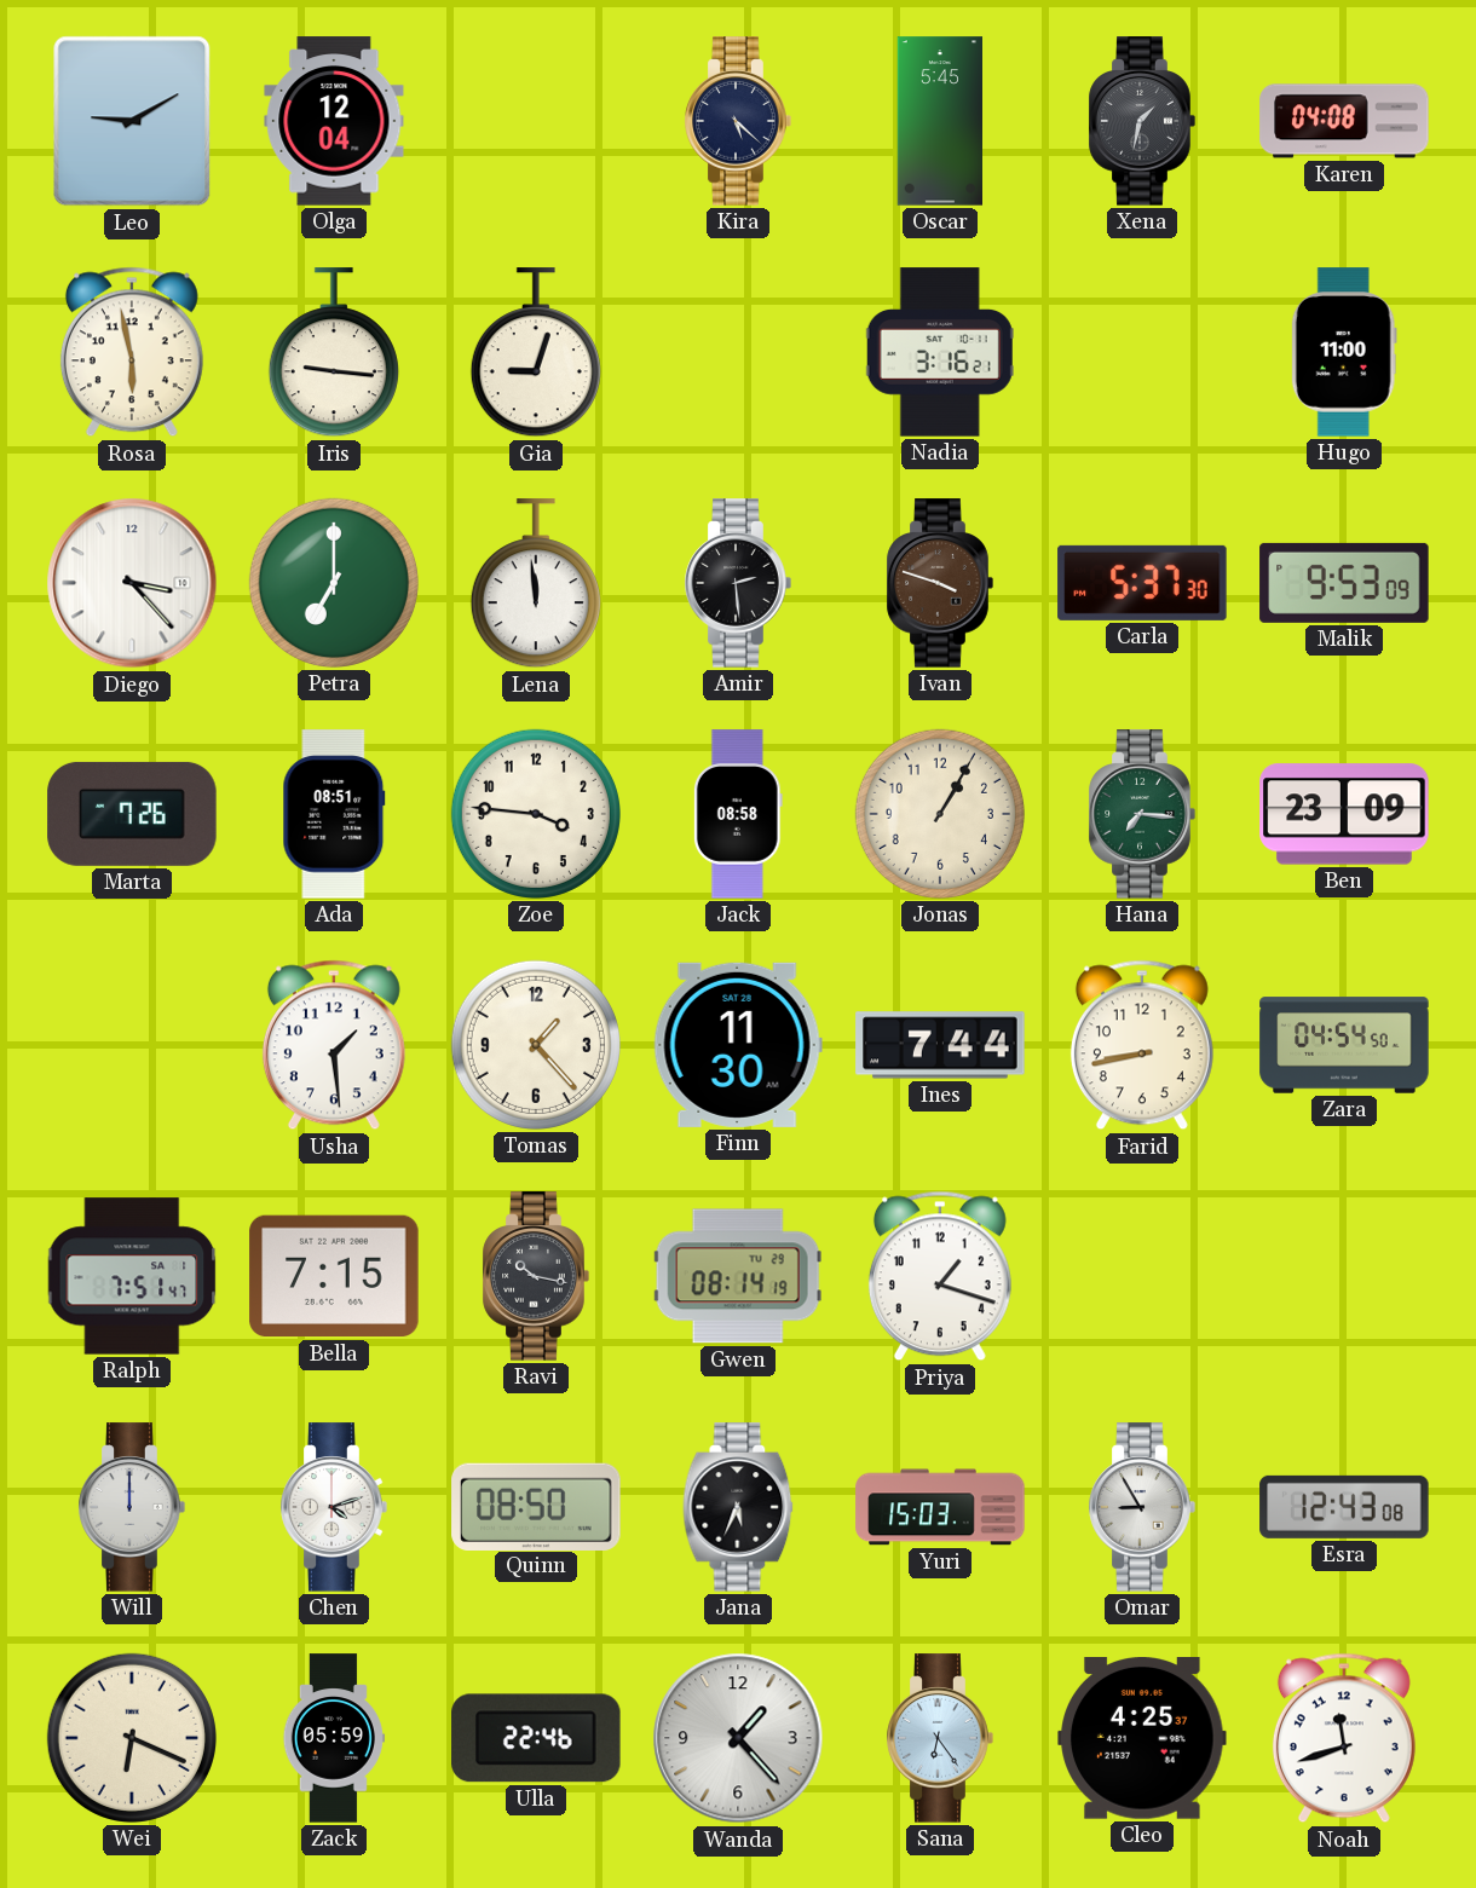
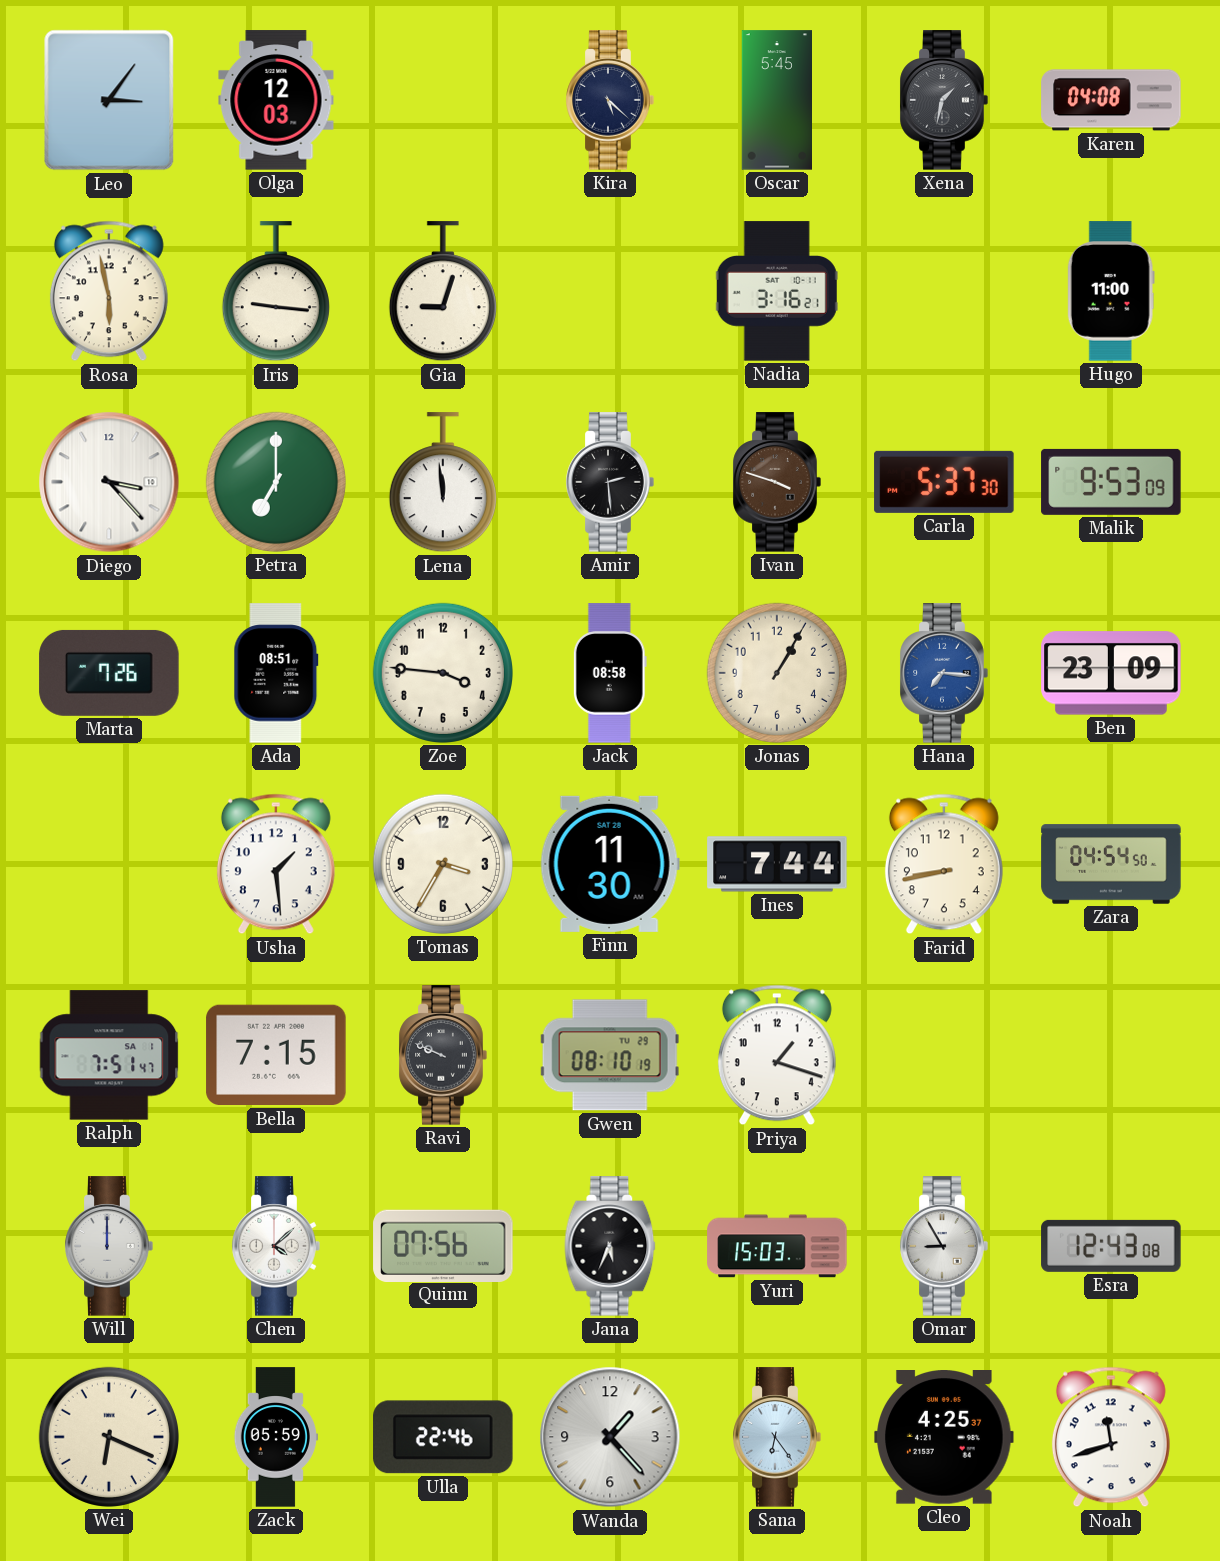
Leo: 9:10 -> 3:06 (109, 100)
Olga: 12:04 -> 12:03 (276, 100)
Hana dial: green -> blue (944, 673)
Tomas: 1:23 -> 3:35 (443, 864)
Ravi: 10:17 -> 9:49 (443, 1055)
Gwen: 08:14 -> 08:10 (610, 1055)
Chen: 4:12 -> 4:08 (276, 1246)
Quinn: 08:50 -> 07:56 (443, 1245)
